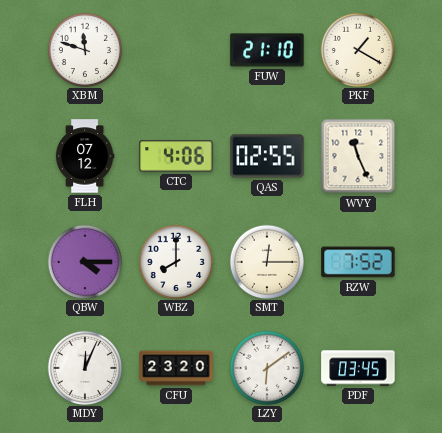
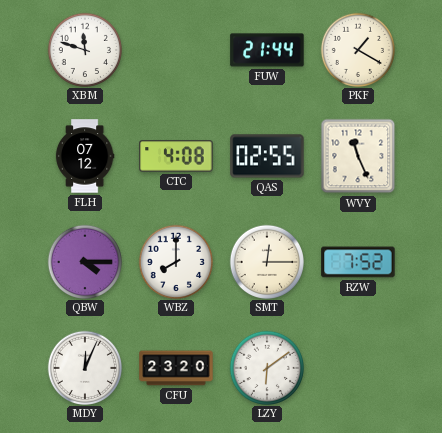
FUW: 21:10 -> 21:44 (267, 50)
CTC: 4:06 -> 4:08 (176, 156)
PDF: 03:45 -> none (358, 368)
